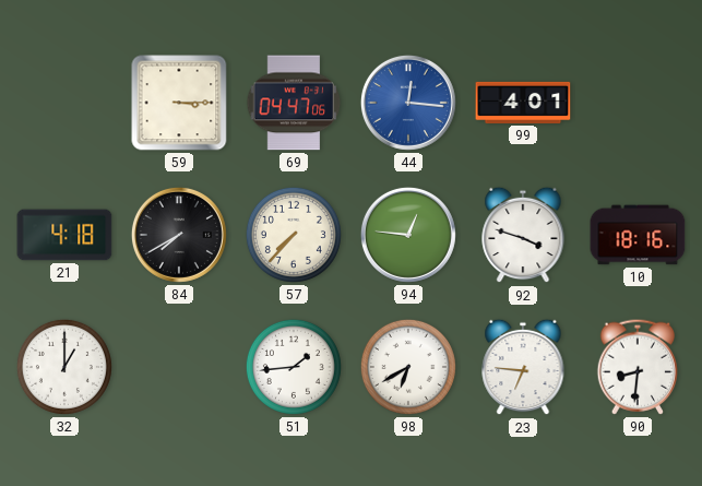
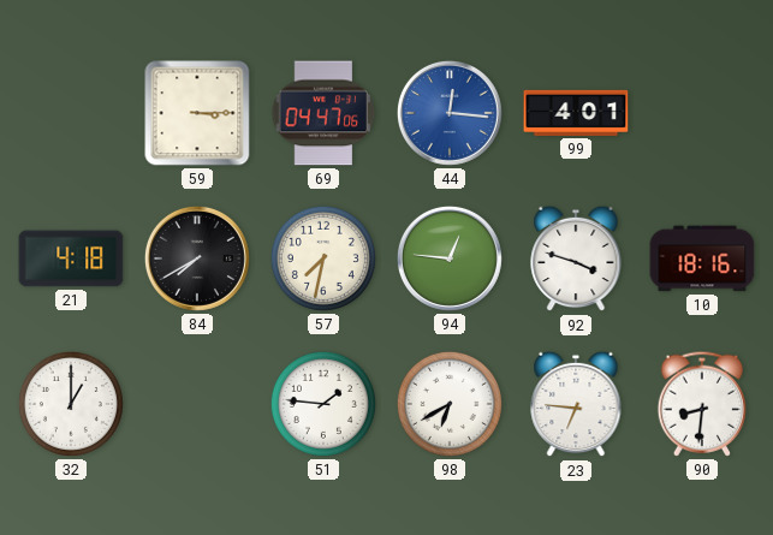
57: 7:37 -> 7:32 (323, 258)
51: 1:44 -> 1:46 (323, 404)
